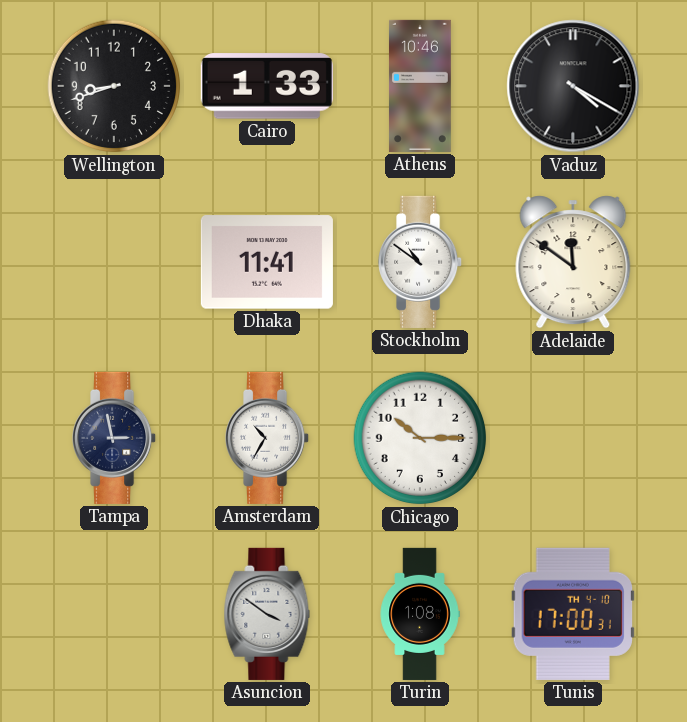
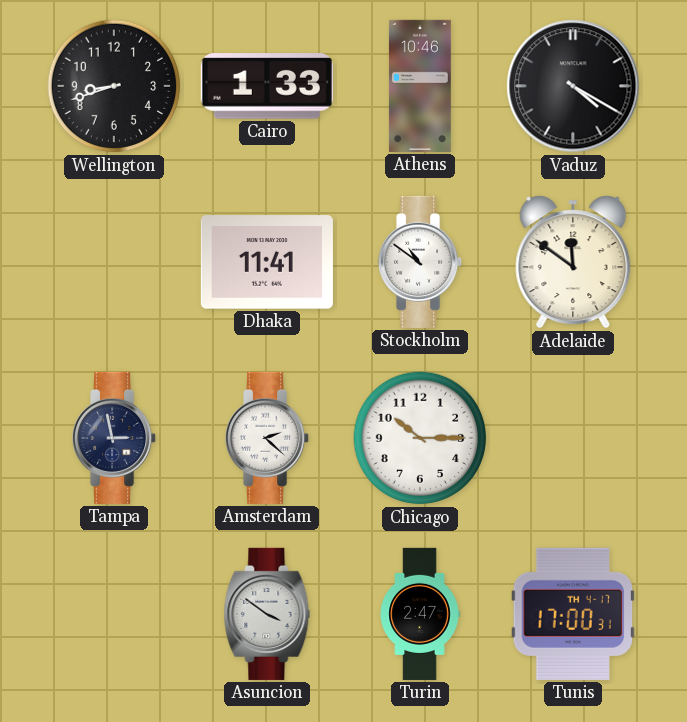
Amsterdam: 10:35 -> 2:22 (268, 438)
Turin: 1:08 -> 2:47 (420, 614)
Tunis date: TH 4-10 -> TH 4-17 (573, 614)
